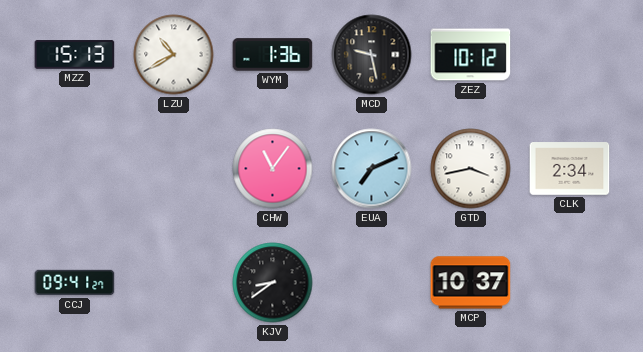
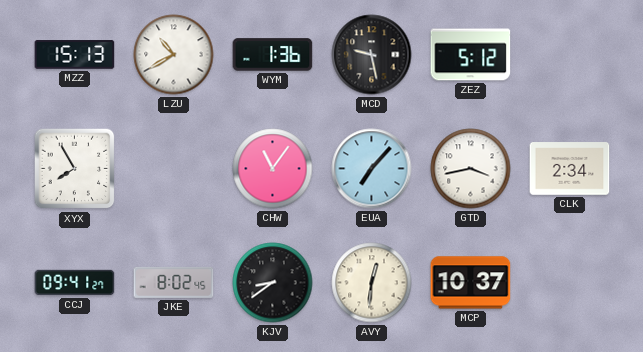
ZEZ: 10:12 -> 5:12 (471, 55)
XYX: none -> 7:55 (75, 169)
EUA: 7:11 -> 7:07 (372, 169)
JKE: none -> 8:02 (174, 282)
AVY: none -> 12:31 (372, 283)
